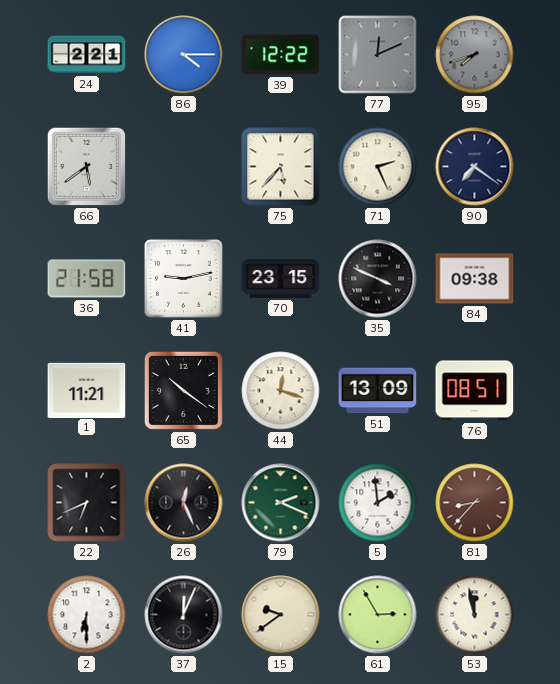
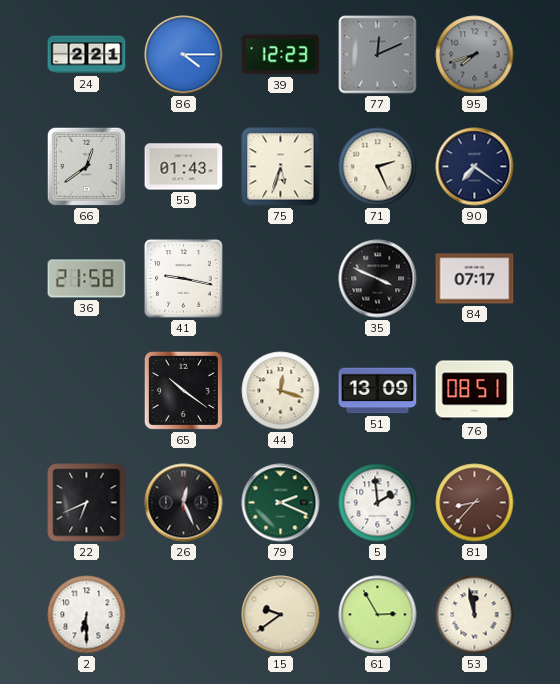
39: 12:22 -> 12:23 (281, 55)
66: 5:39 -> 12:39 (86, 166)
55: none -> 01:43 (184, 167)
75: 5:37 -> 5:33 (281, 167)
41: 9:13 -> 9:17 (184, 279)
70: 23:15 -> none (281, 279)
84: 09:38 -> 07:17 (475, 279)
1: 11:21 -> none (87, 390)
37: 12:04 -> none (184, 615)
